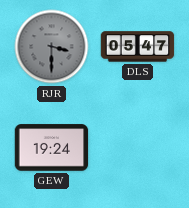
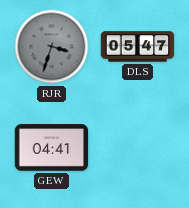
RJR: 3:30 -> 3:33 (52, 47)
GEW: 19:24 -> 04:41 (52, 148)
